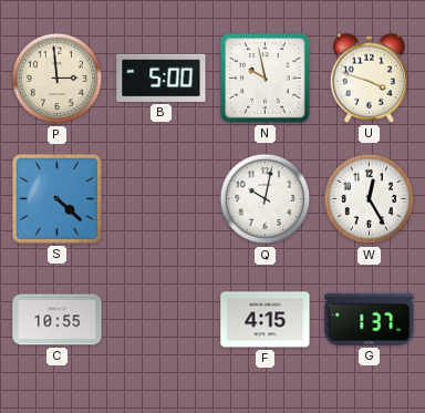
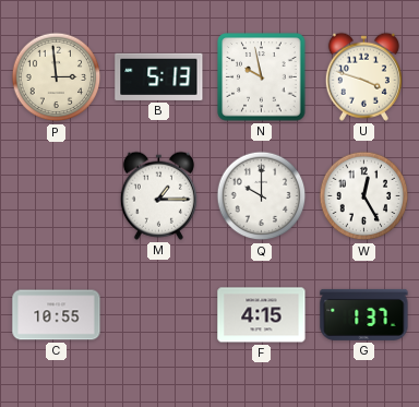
B: 5:00 -> 5:13 (159, 76)
S: 4:22 -> none (56, 198)
M: none -> 1:15 (158, 195)
Q: 10:02 -> 10:00 (262, 196)
